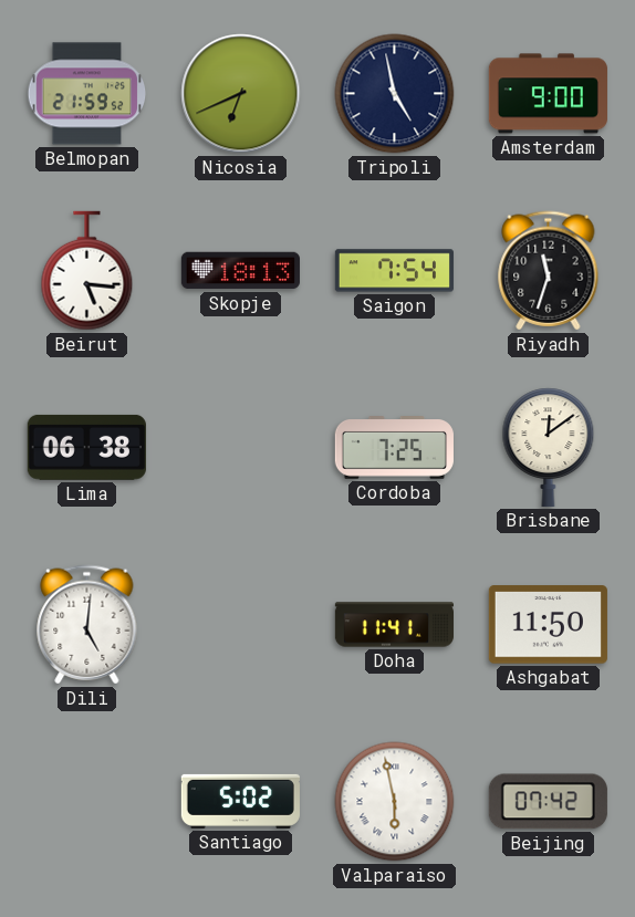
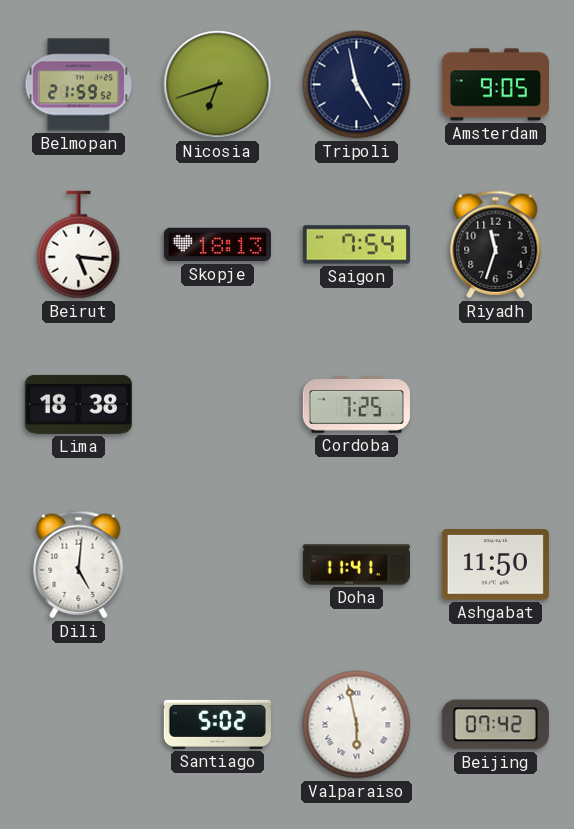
Nicosia: 6:41 -> 6:42 (218, 85)
Amsterdam: 9:00 -> 9:05 (495, 85)
Lima: 06:38 -> 18:38 (78, 404)
Brisbane: 12:09 -> none (549, 447)
